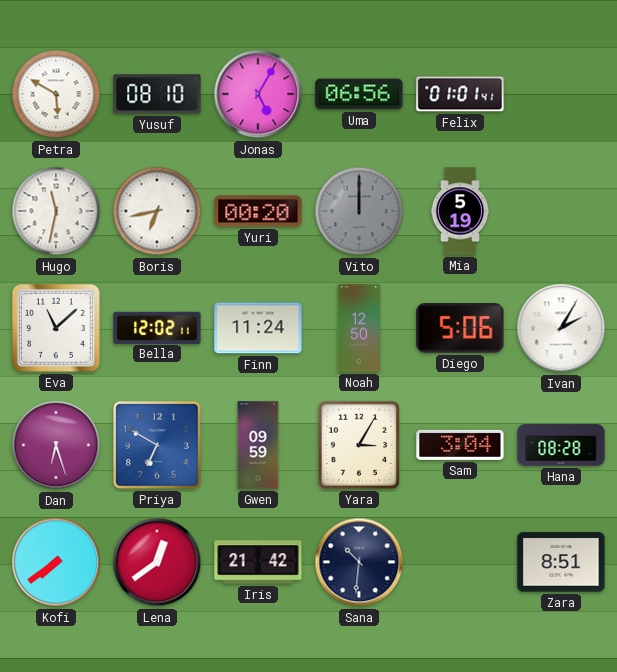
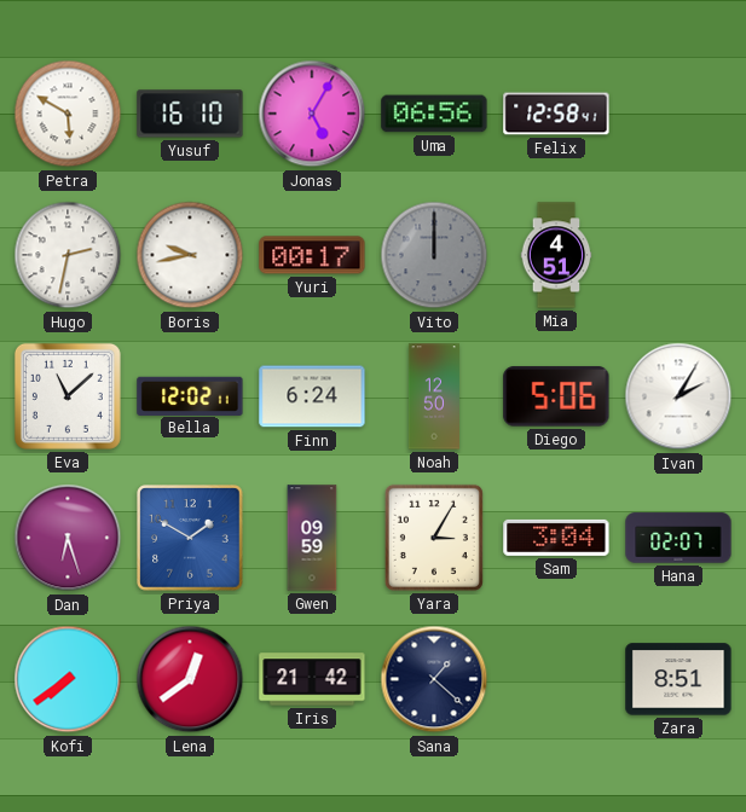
Yusuf: 08:10 -> 16:10 (190, 114)
Felix: 01:01 -> 12:58 (556, 114)
Hugo: 11:32 -> 2:32 (68, 255)
Boris: 6:43 -> 9:43 (190, 255)
Yuri: 00:20 -> 00:17 (312, 255)
Mia: 5:19 -> 4:51 (556, 255)
Finn: 11:24 -> 6:24 (312, 396)
Priya: 6:50 -> 1:50 (190, 538)
Hana: 08:28 -> 02:07 (678, 538)
Sana: 10:31 -> 1:22 (434, 679)
